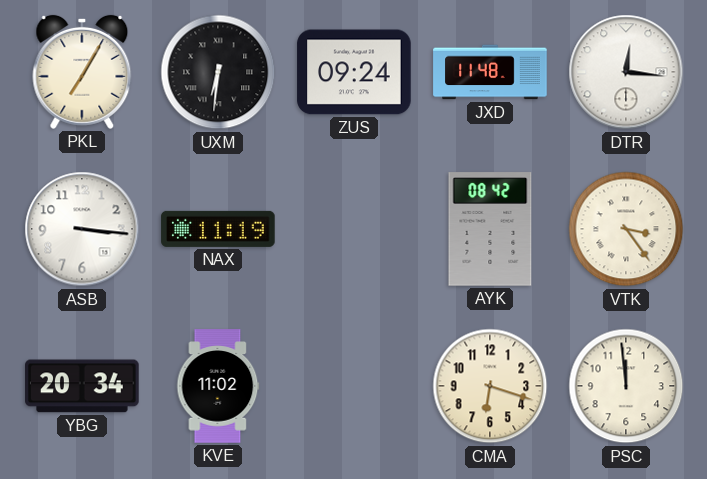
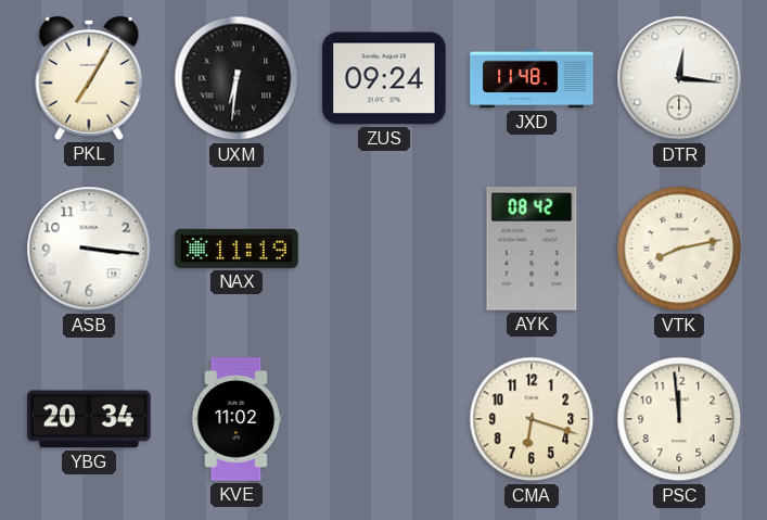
VTK: 3:24 -> 8:13 (679, 249)
